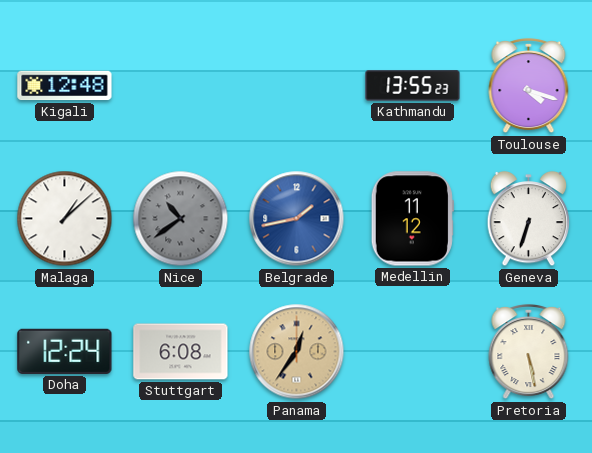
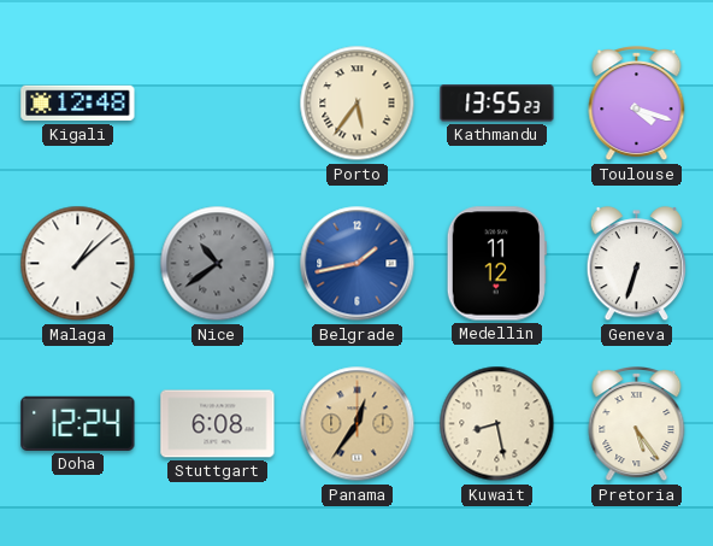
Porto: none -> 5:36 (358, 104)
Kuwait: none -> 8:28 (497, 424)
Pretoria: 5:28 -> 5:24 (637, 425)
